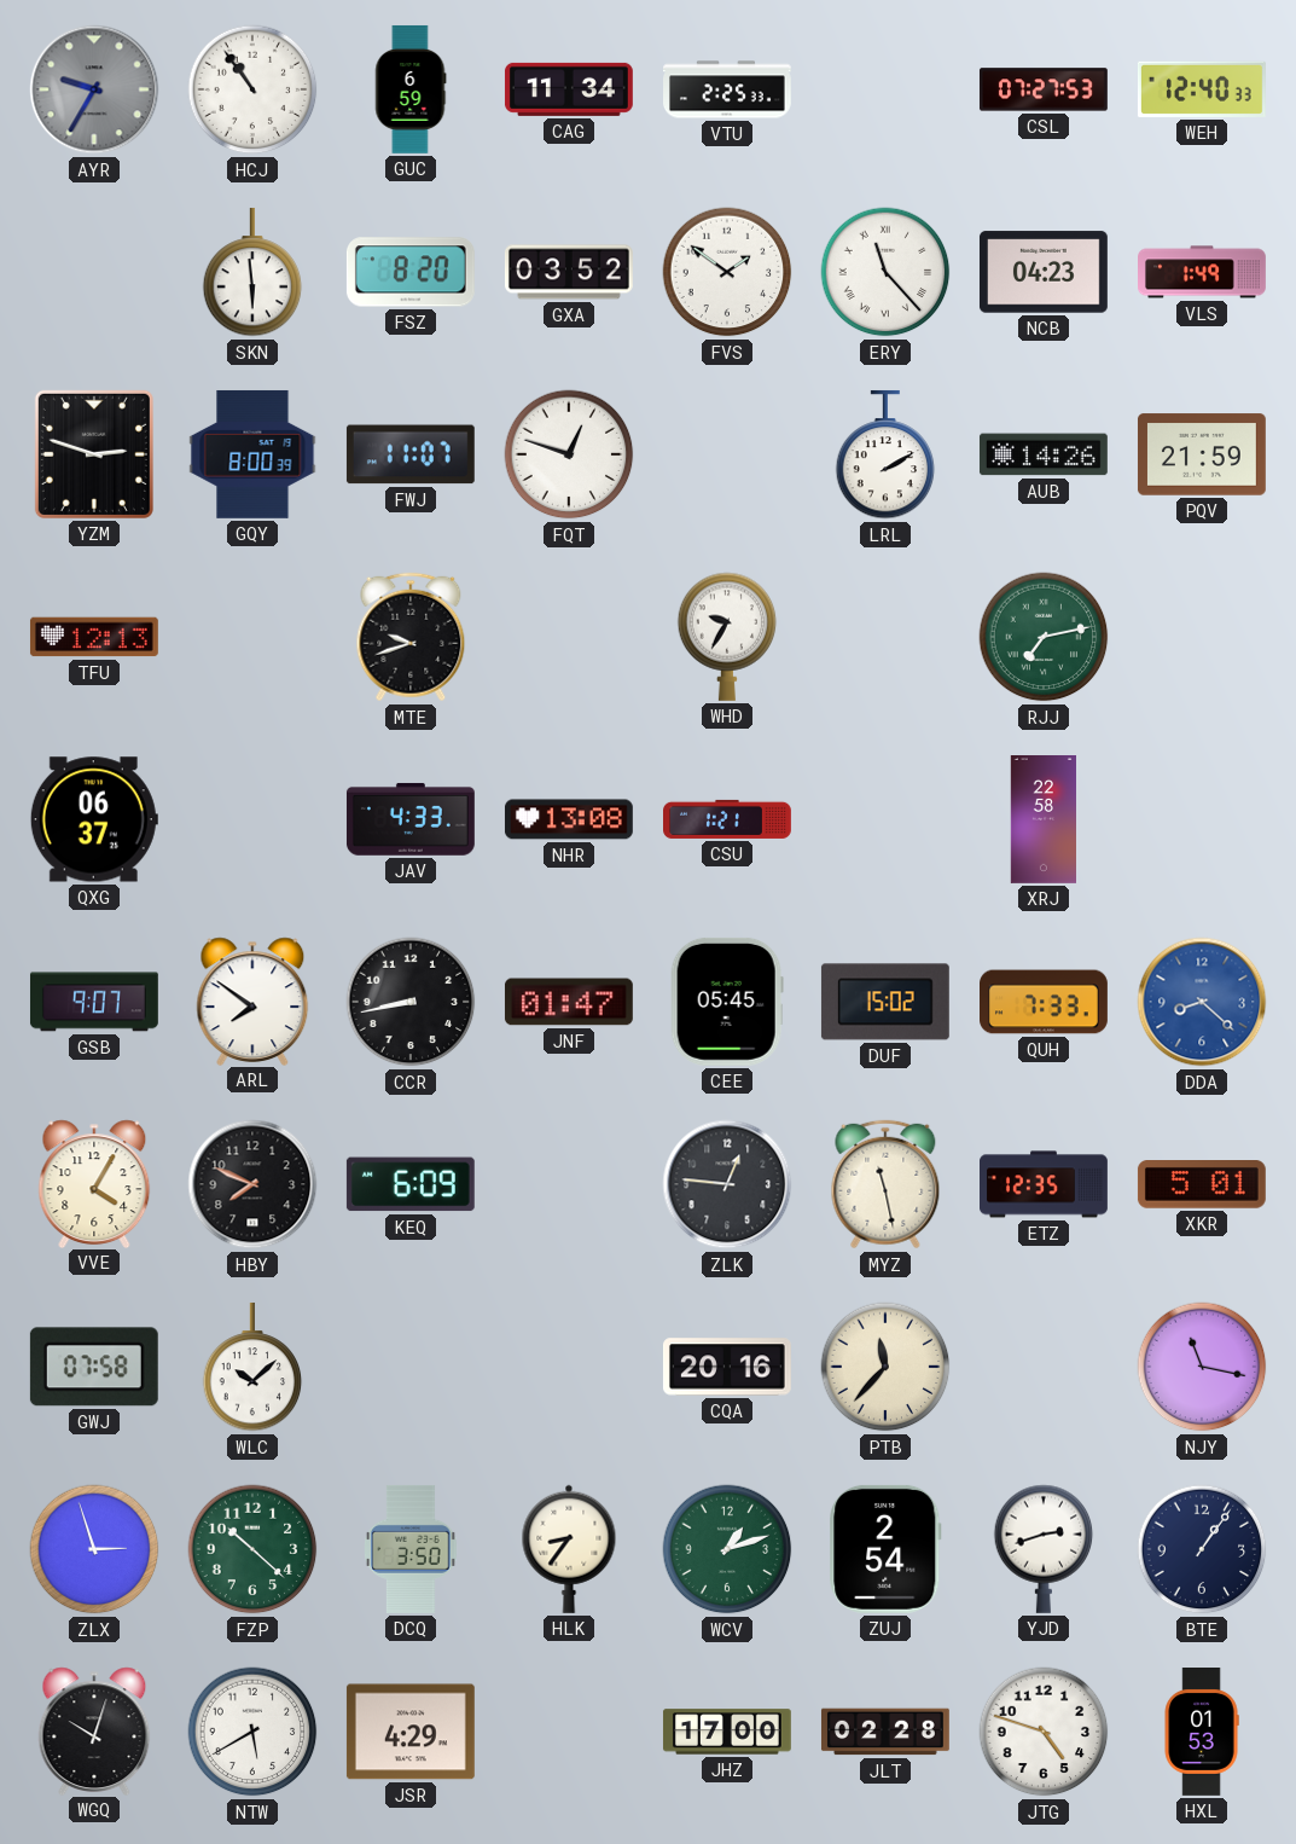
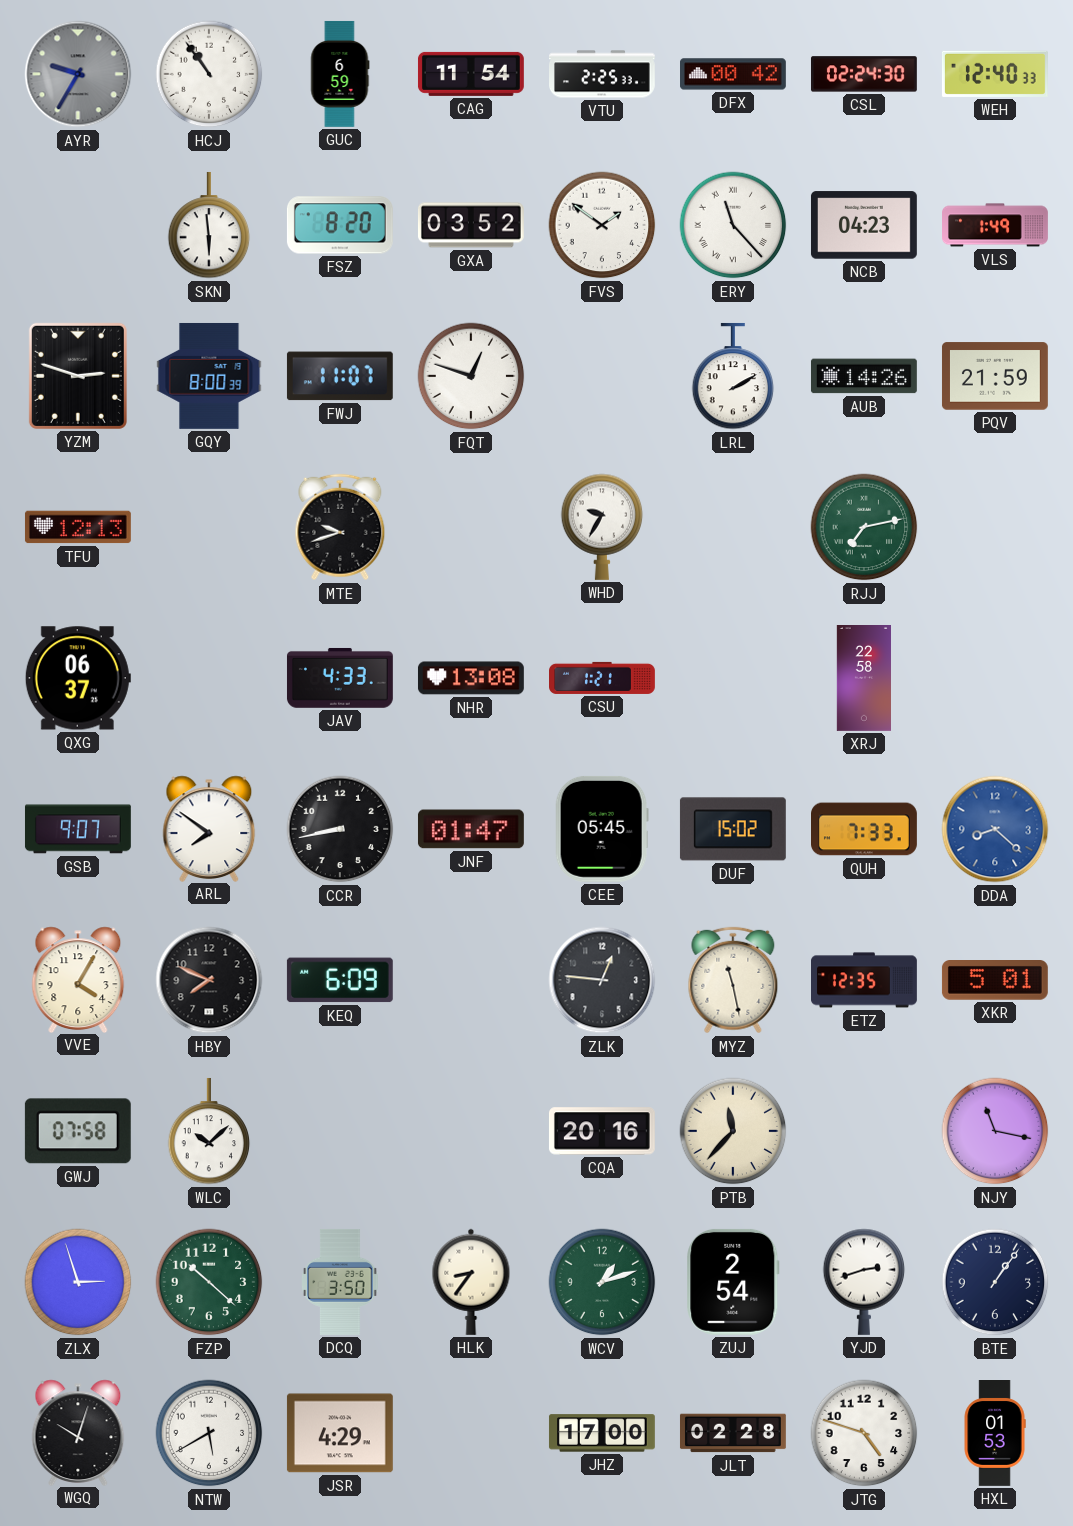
CAG: 11:34 -> 11:54 (471, 74)
DFX: none -> 00:42 (734, 74)
CSL: 07:27 -> 02:24 (864, 74)
